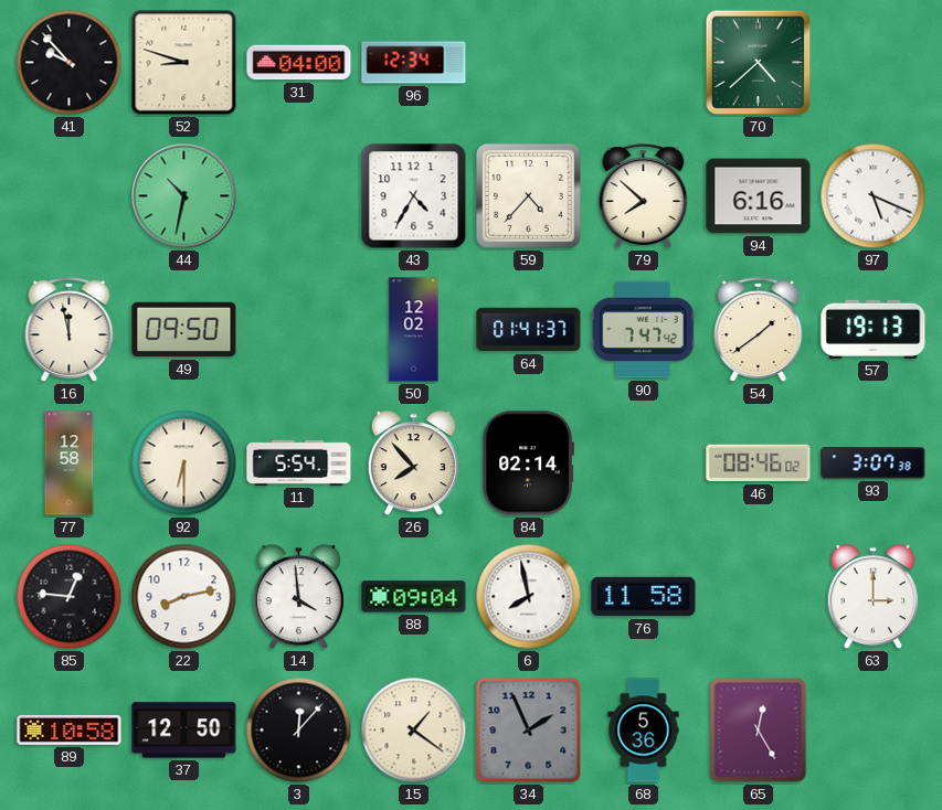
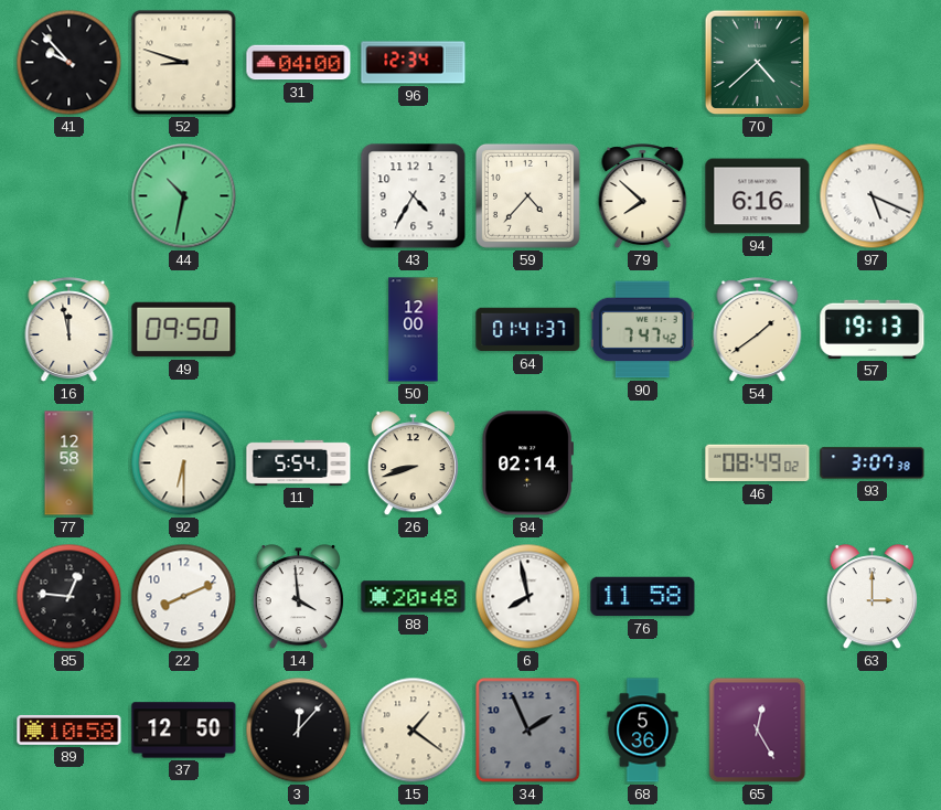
50: 12:02 -> 12:00 (414, 330)
26: 7:53 -> 8:42 (413, 463)
46: 08:46 -> 08:49 (758, 463)
22: 8:13 -> 8:11 (184, 597)
88: 09:04 -> 20:48 (414, 597)
